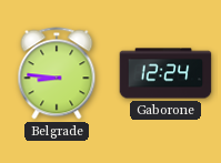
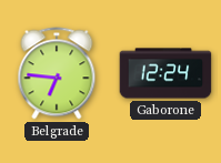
Belgrade: 8:46 -> 6:46 (57, 73)
